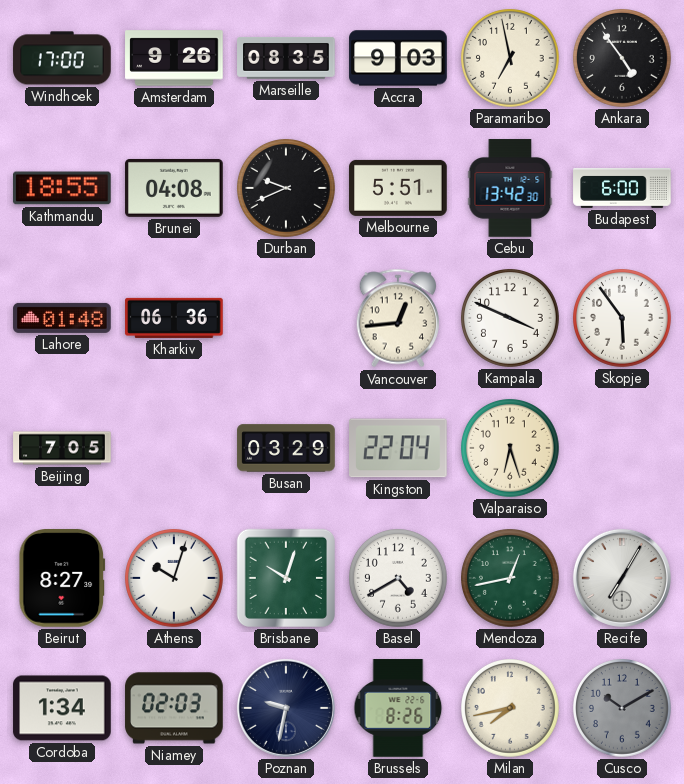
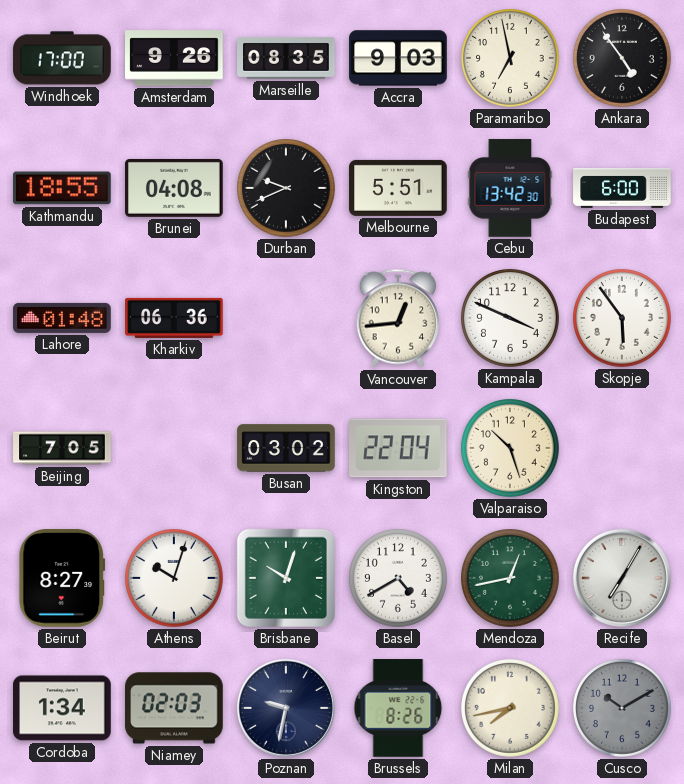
Busan: 03:29 -> 03:02 (286, 448)
Valparaiso: 6:27 -> 10:27 (511, 449)
